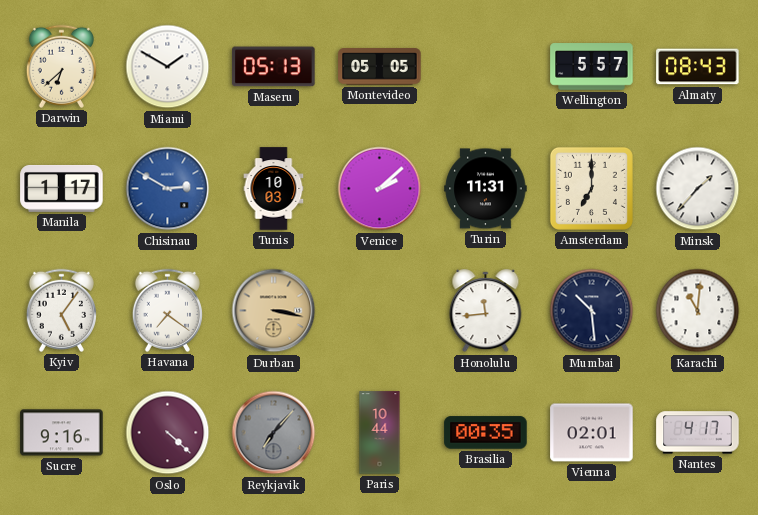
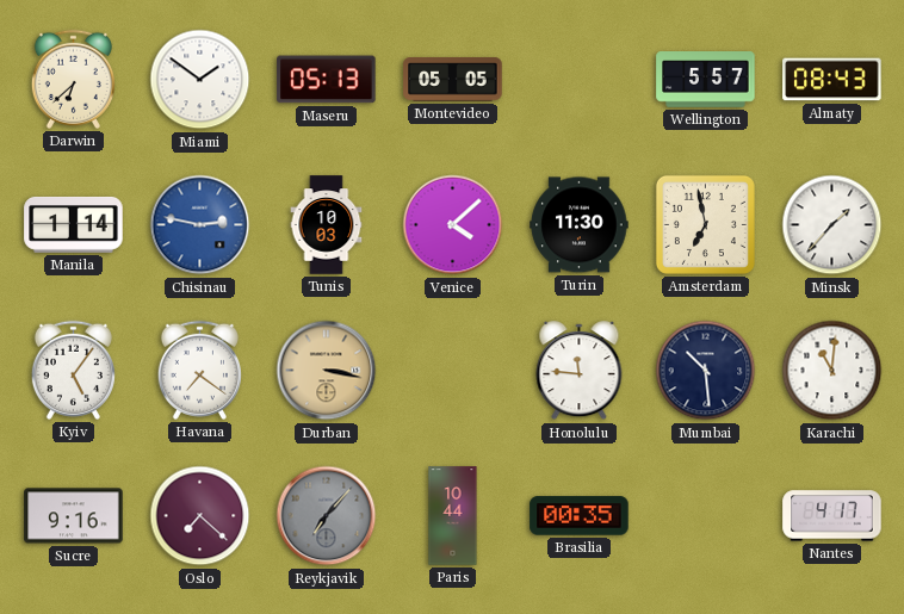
Miami: 1:50 -> 1:51 (200, 80)
Manila: 1:17 -> 1:14 (74, 225)
Chisinau: 2:50 -> 2:47 (200, 225)
Venice: 2:08 -> 4:08 (453, 225)
Turin: 11:31 -> 11:30 (580, 225)
Amsterdam: 7:00 -> 6:58 (705, 224)
Honolulu: 11:44 -> 11:46 (580, 371)
Oslo: 4:22 -> 7:22 (200, 516)
Vienna: 02:01 -> none (592, 433)
